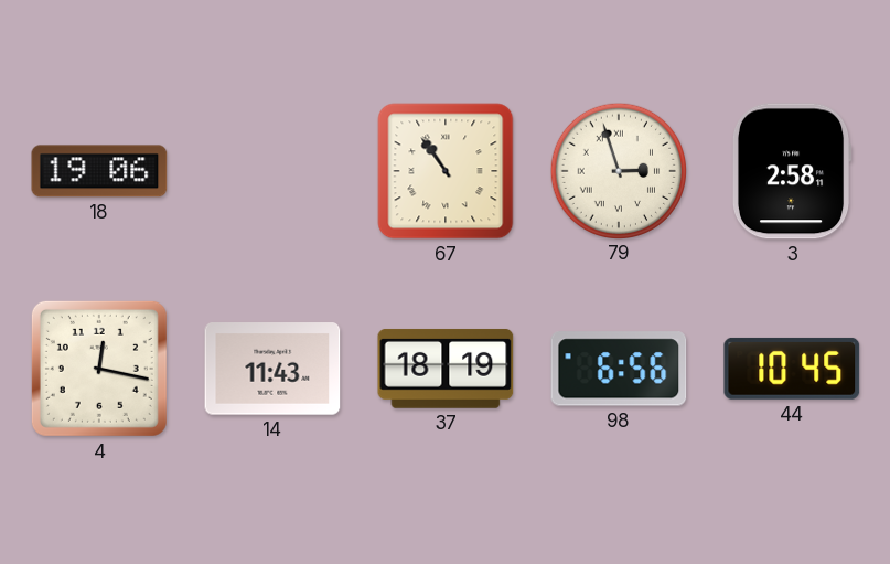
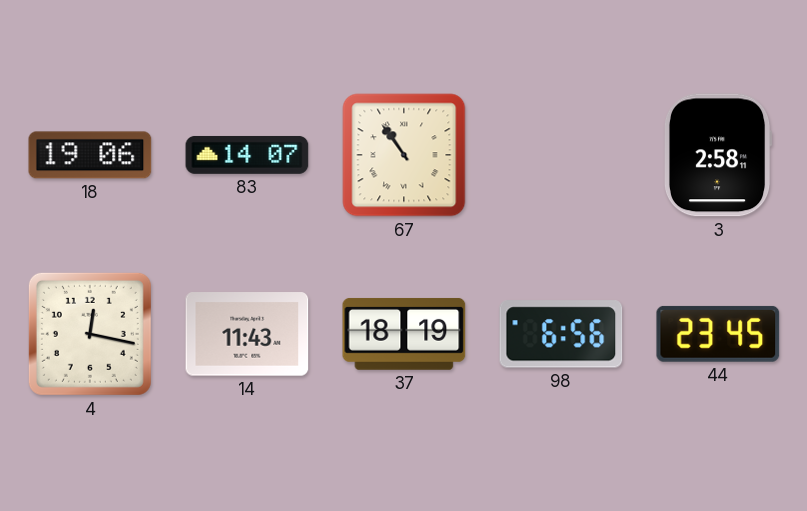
83: none -> 14:07 (247, 155)
79: 2:57 -> none (618, 170)
44: 10:45 -> 23:45 (718, 334)
